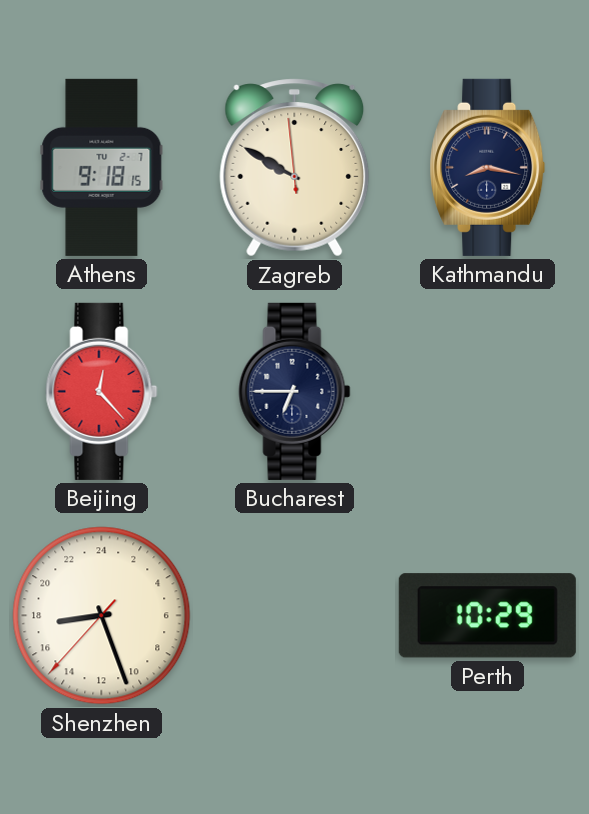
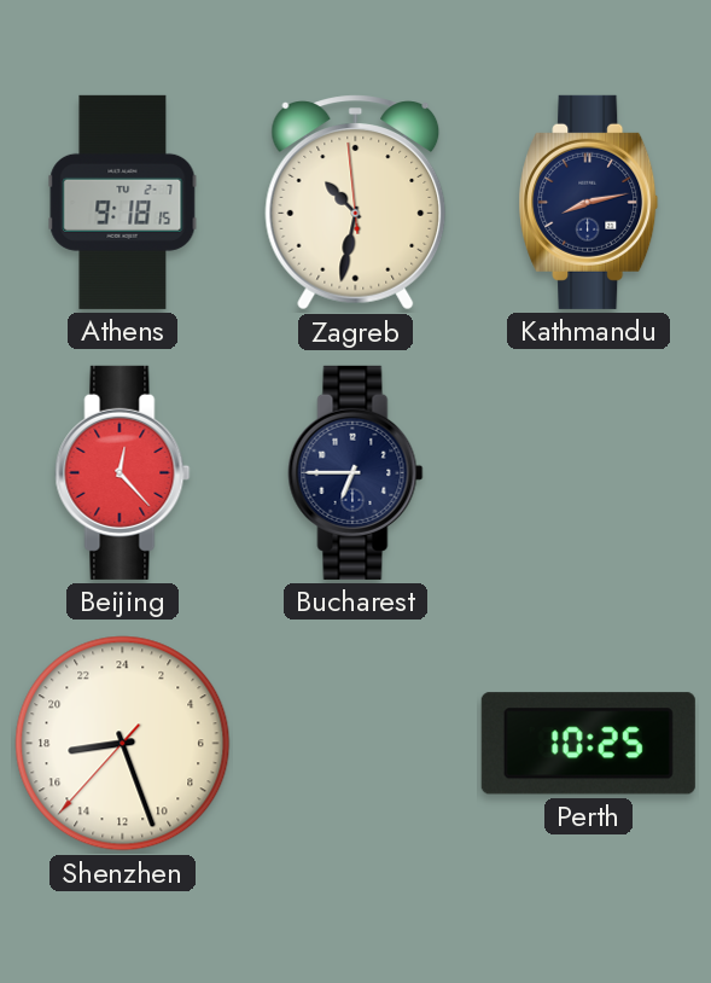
Zagreb: 9:49 -> 10:31 (356, 203)
Kathmandu: 8:17 -> 8:13 (589, 202)
Perth: 10:29 -> 10:25 (588, 744)
